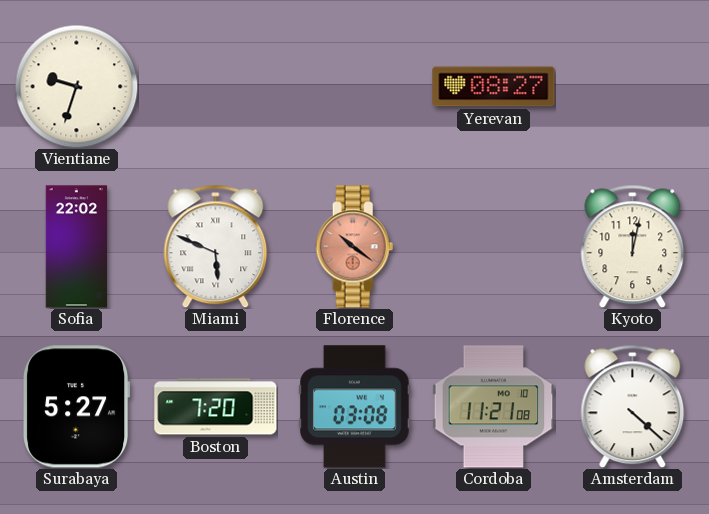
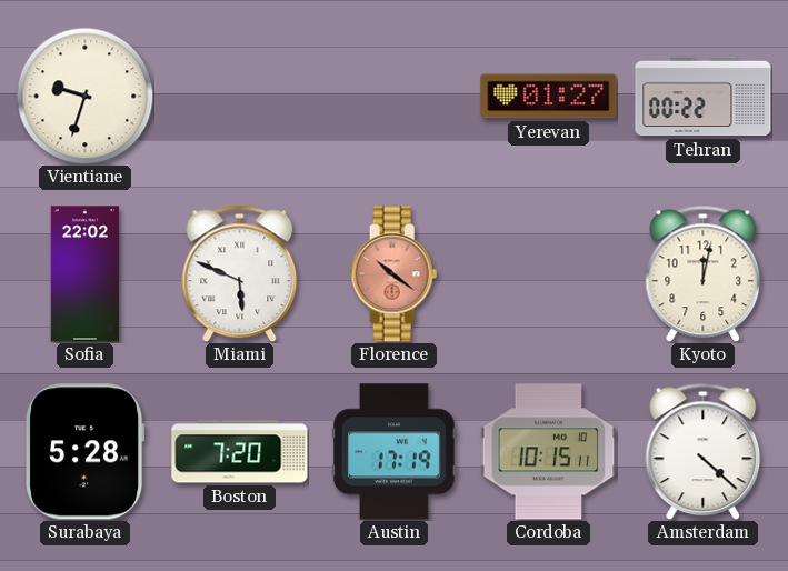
Yerevan: 08:27 -> 01:27 (549, 97)
Tehran: none -> 00:22 (704, 97)
Surabaya: 5:27 -> 5:28 (86, 452)
Austin: 03:08 -> 17:19 (395, 452)
Cordoba: 11:21 -> 10:15 (549, 452)
